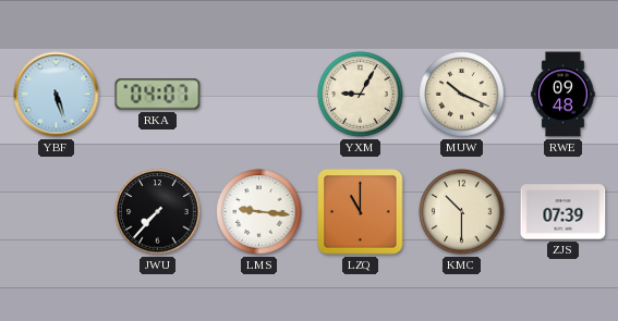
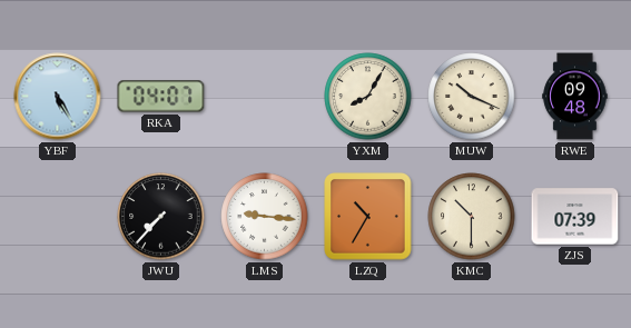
YBF: 5:27 -> 5:25 (58, 97)
YXM: 9:05 -> 8:05 (368, 97)
LZQ: 11:00 -> 10:35 (368, 217)
